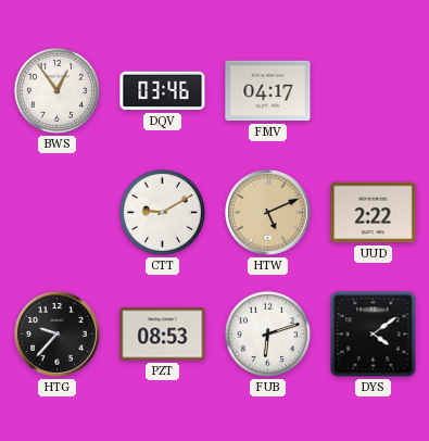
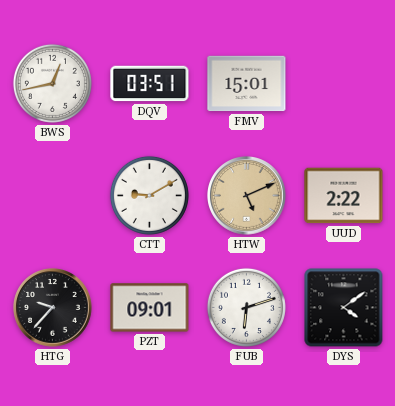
BWS: 12:54 -> 12:43 (52, 83)
DQV: 03:46 -> 03:51 (150, 84)
FMV: 04:17 -> 15:01 (247, 84)
PZT: 08:53 -> 09:01 (150, 308)
